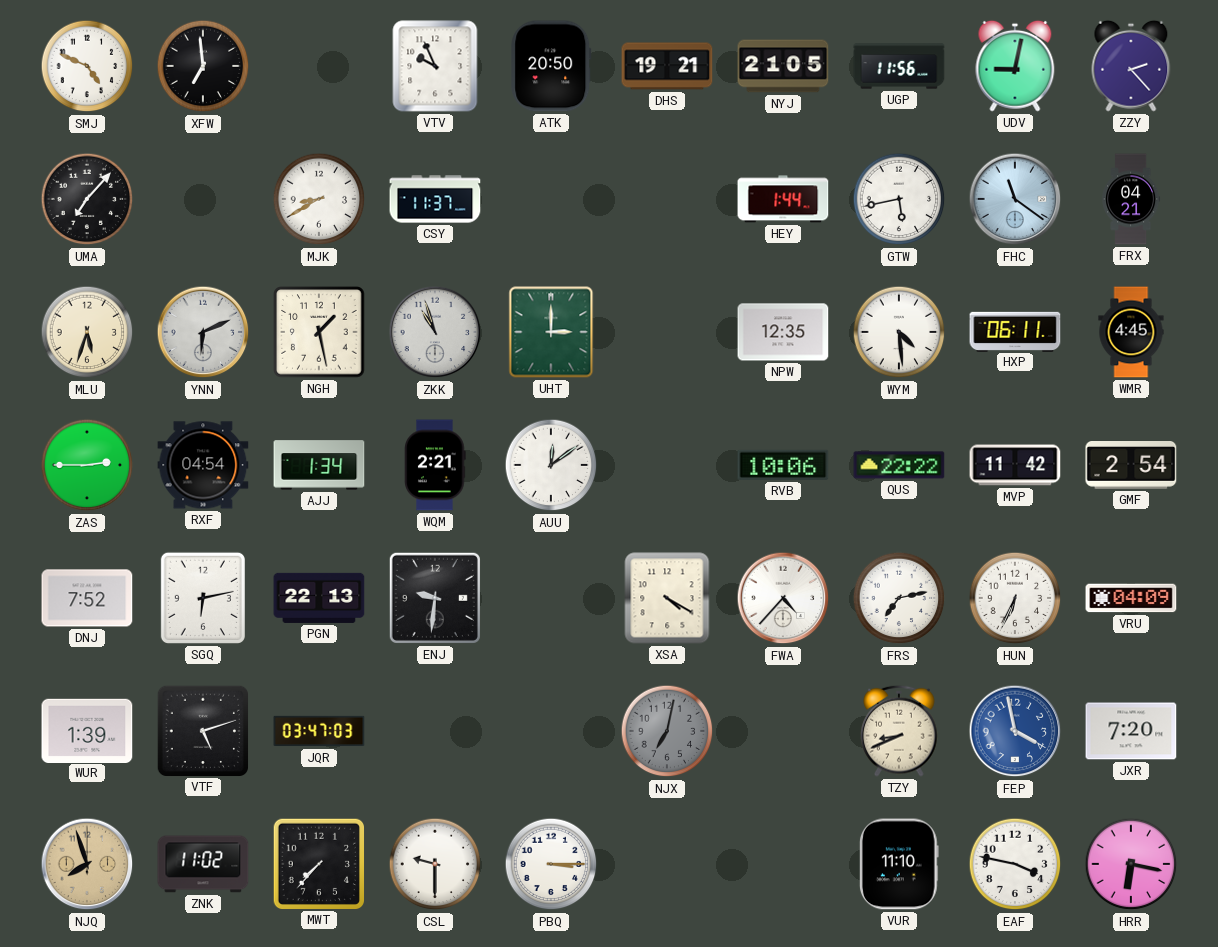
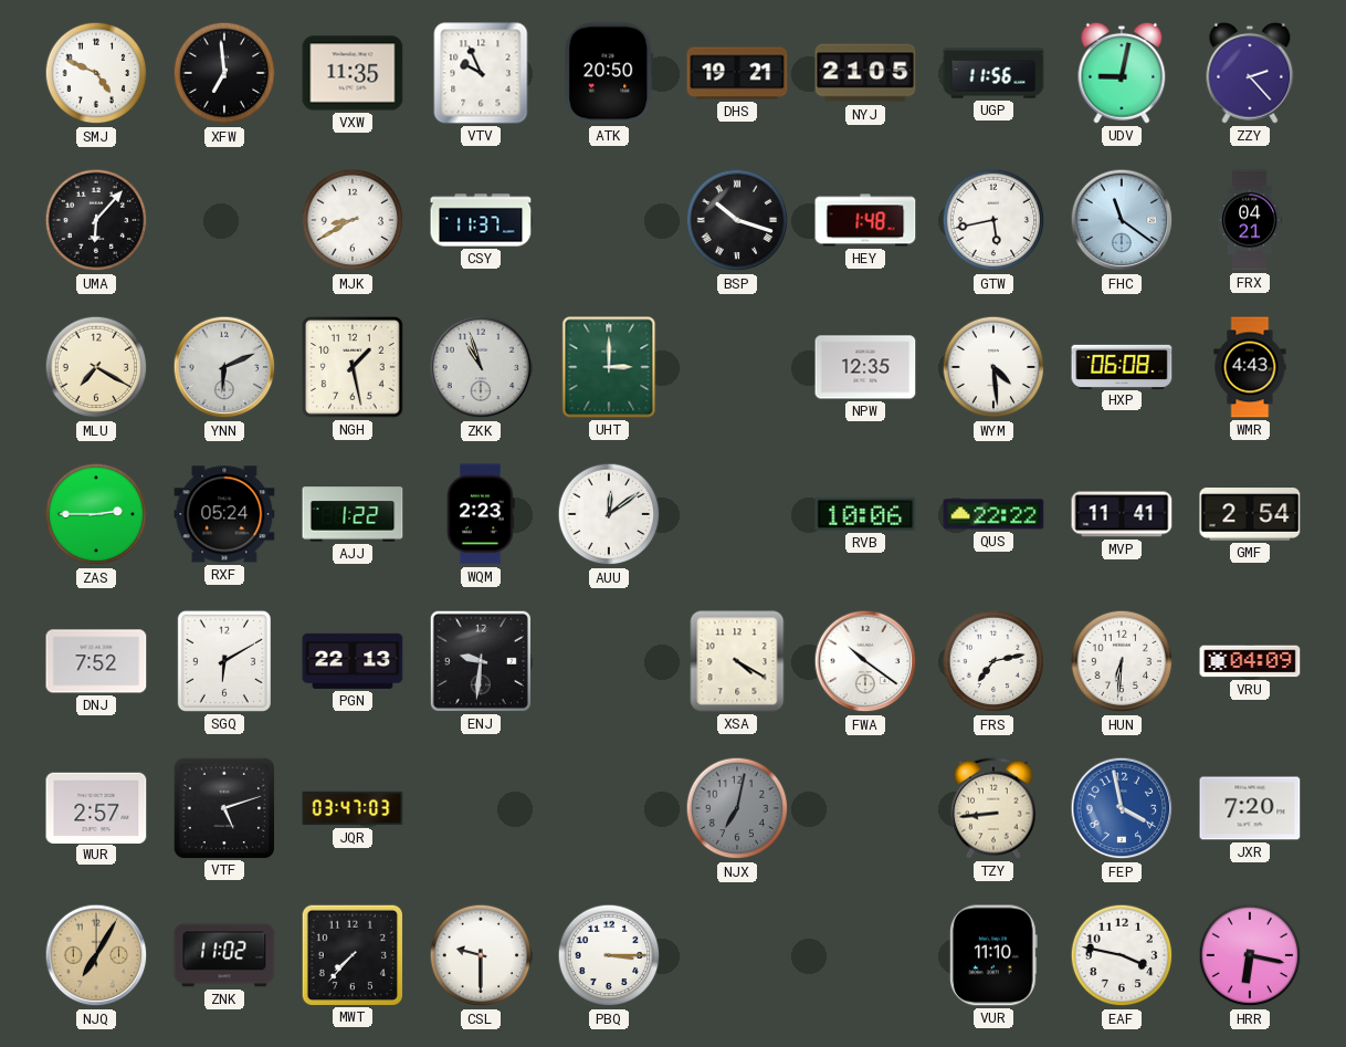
VXW: none -> 11:35 (353, 73)
UMA: 7:07 -> 6:07 (96, 220)
BSP: none -> 10:18 (737, 220)
HEY: 1:44 -> 1:48 (865, 220)
MLU: 5:33 -> 7:20 (96, 367)
HXP: 06:11 -> 06:08 (1122, 366)
WMR: 4:45 -> 4:43 (1250, 367)
RXF: 04:54 -> 05:24 (224, 514)
AJJ: 1:34 -> 1:22 (353, 514)
WQM: 2:21 -> 2:23 (481, 514)
MVP: 11:42 -> 11:41 (1122, 514)
SGQ: 6:13 -> 6:10 (224, 661)
FWA: 4:37 -> 10:21 (865, 661)
HUN: 6:34 -> 6:31 (1122, 661)
WUR: 1:39 -> 2:57 (96, 807)
TZY: 8:41 -> 8:44 (993, 808)
NJQ: 7:57 -> 7:05 (96, 955)
